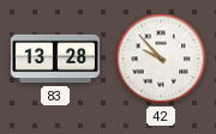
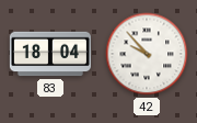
83: 13:28 -> 18:04 (50, 54)
